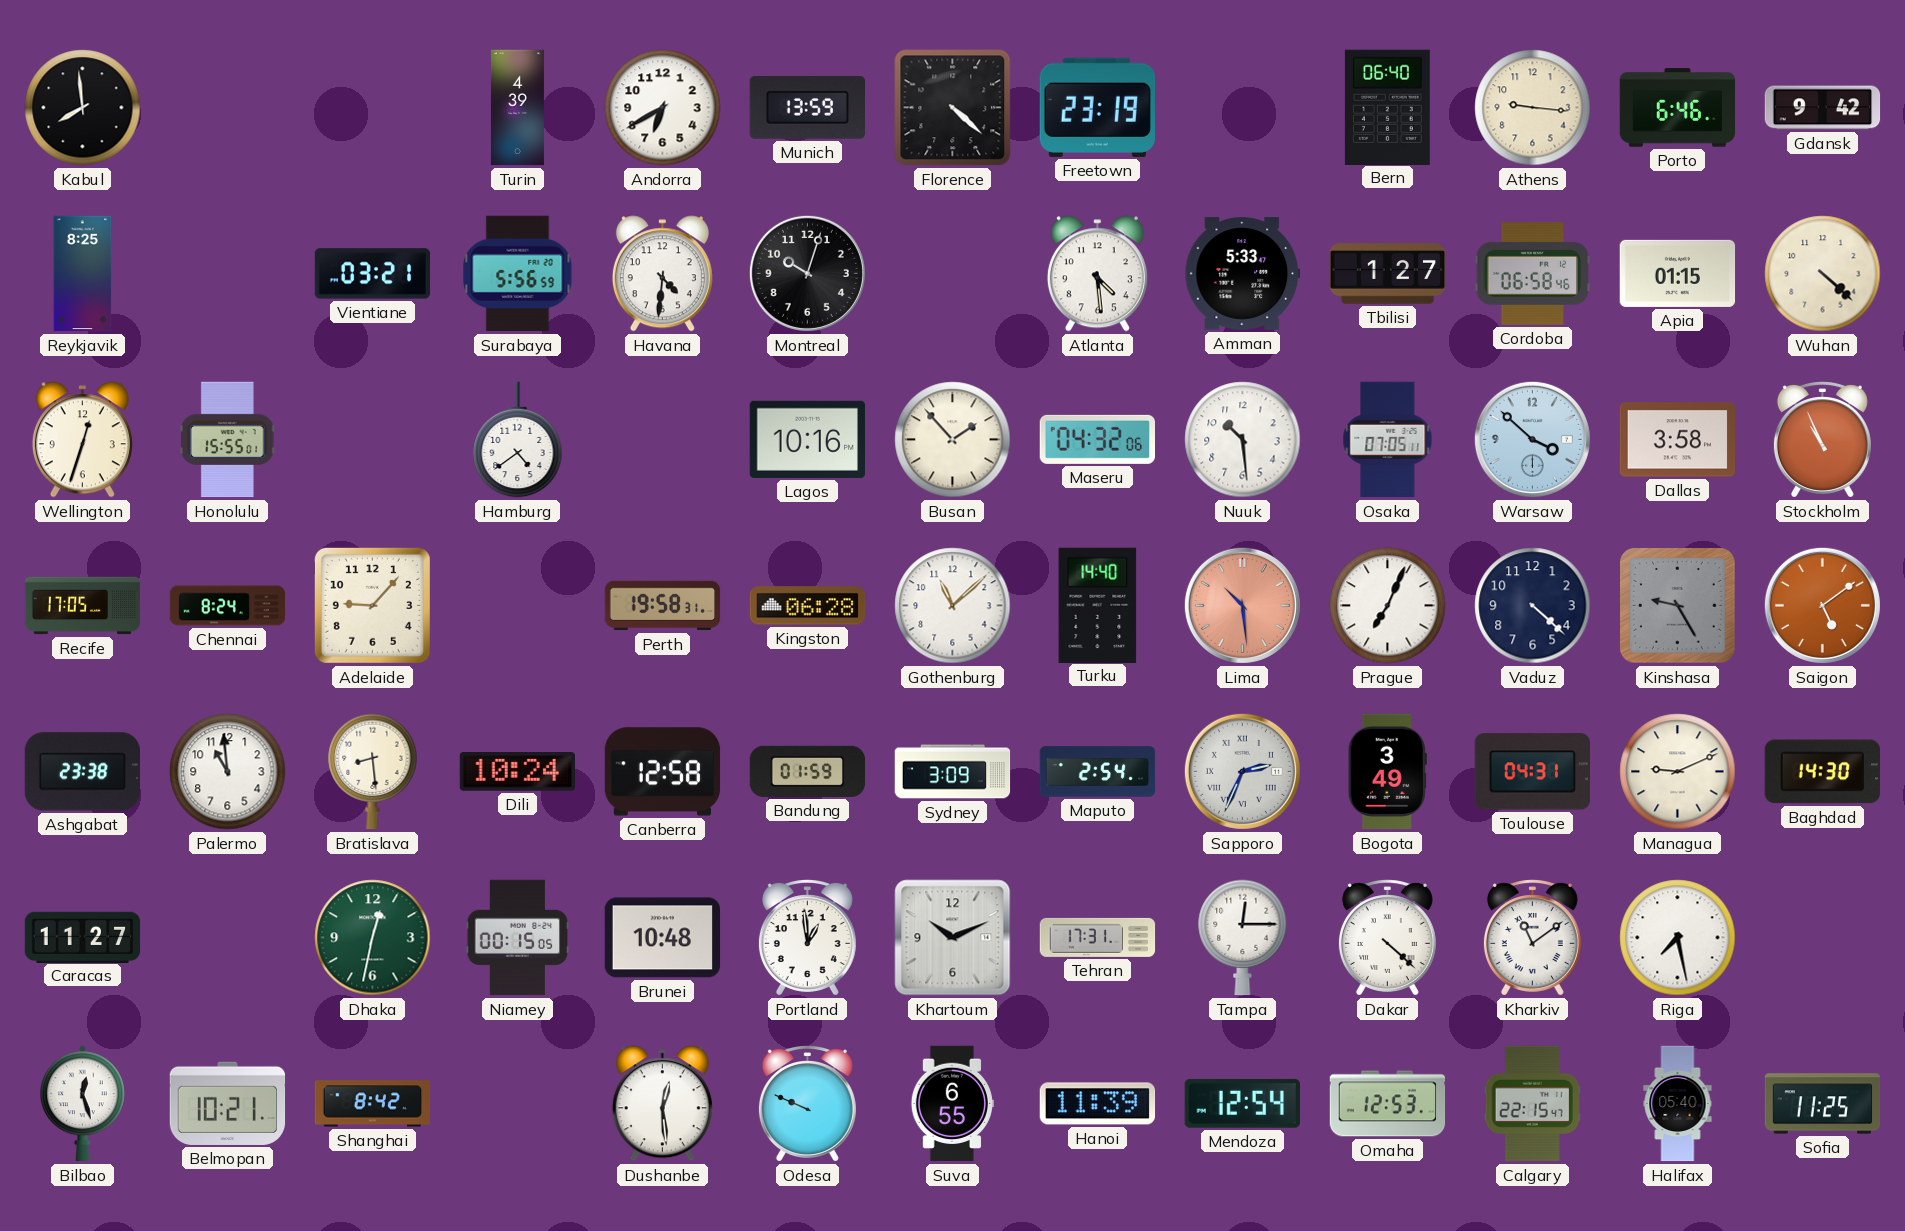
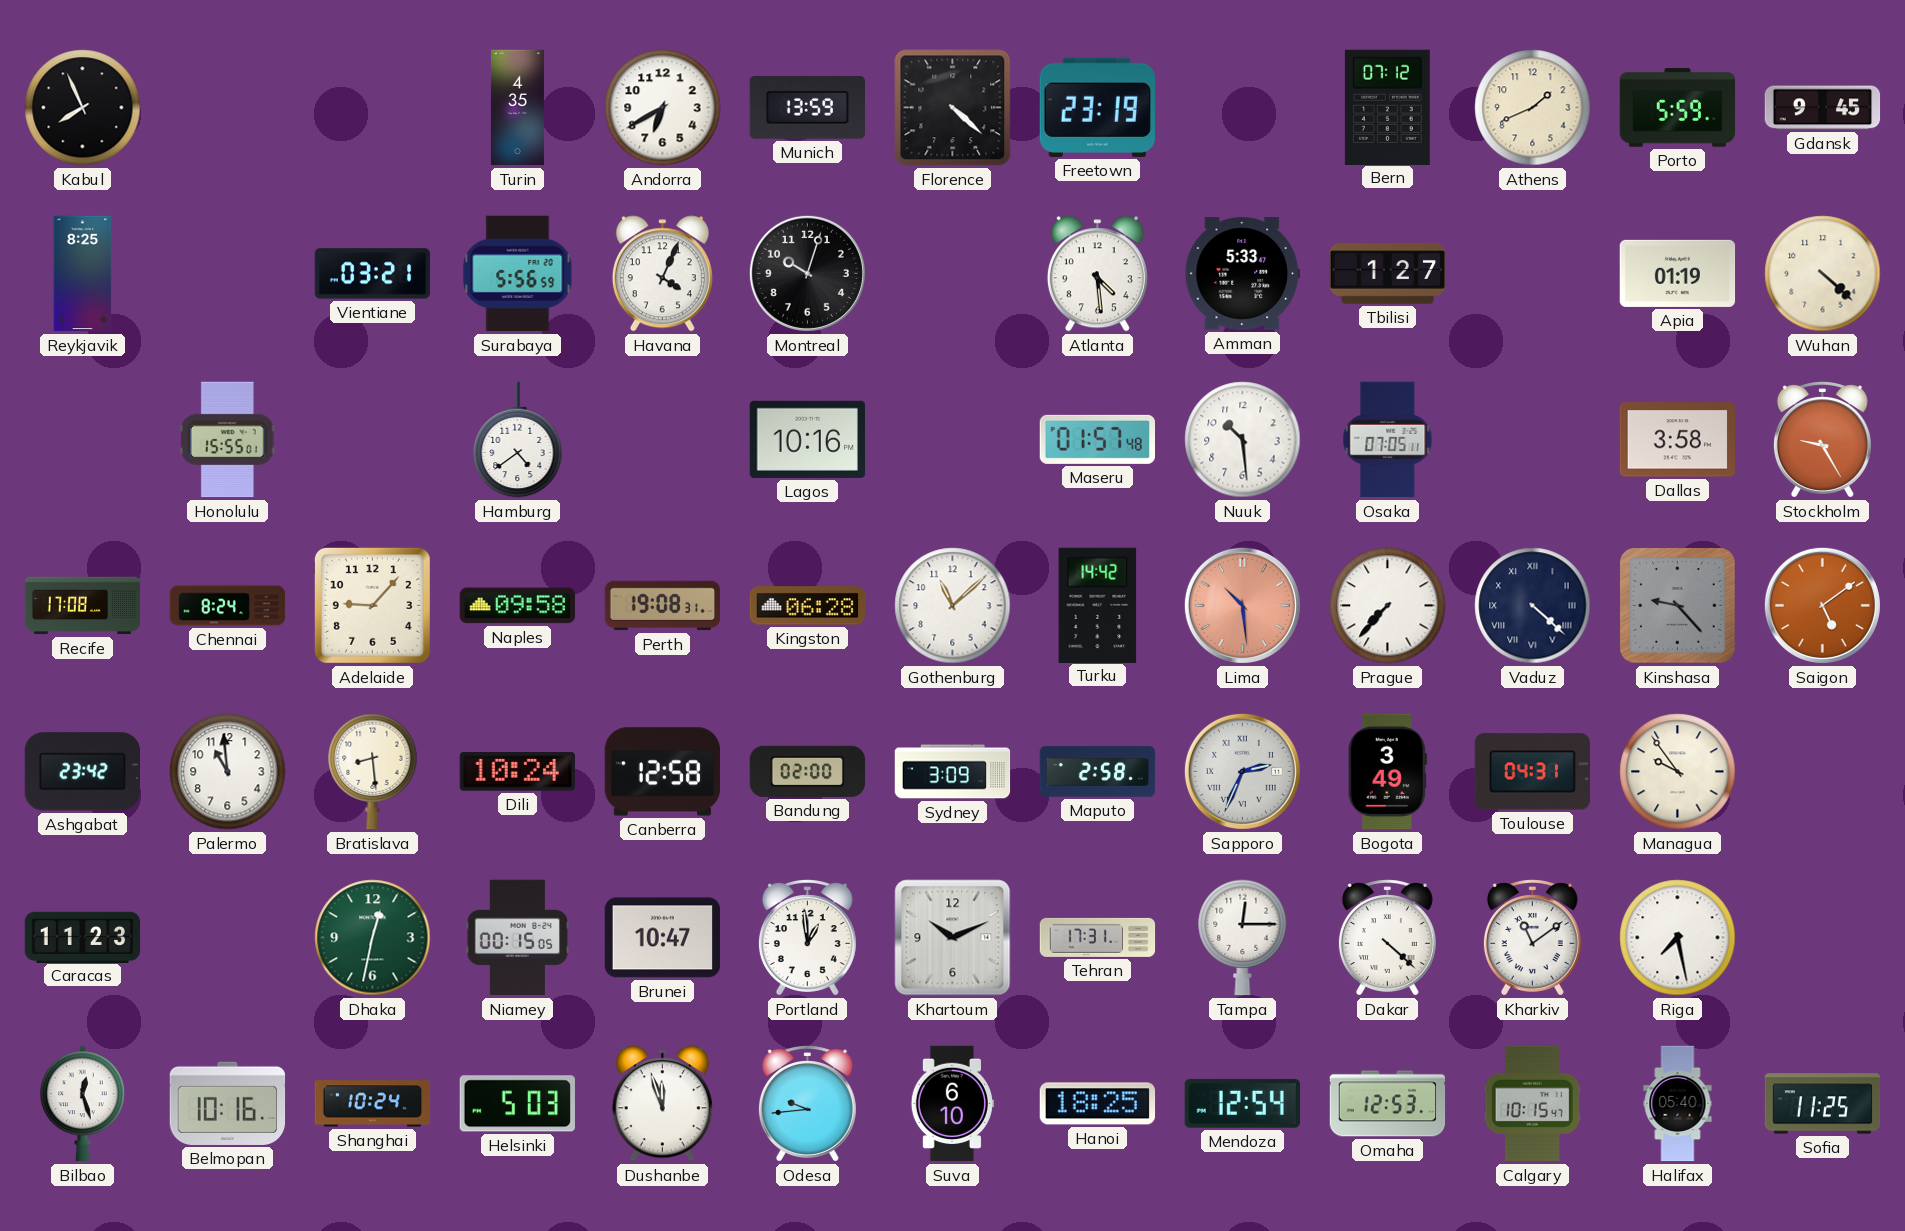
Kabul: 7:59 -> 7:56 (83, 108)
Turin: 4:39 -> 4:35 (517, 108)
Bern: 06:40 -> 07:12 (1387, 107)
Athens: 9:16 -> 1:41 (1533, 108)
Porto: 6:46 -> 5:59 (1678, 108)
Gdansk: 9:42 -> 9:45 (1823, 108)
Havana: 4:31 -> 4:04 (662, 274)
Cordoba: 06:58 -> none (1533, 274)
Apia: 01:15 -> 01:19 (1678, 273)
Wellington: 12:33 -> none (82, 440)
Busan: 1:53 -> none (953, 440)
Maseru: 04:32 -> 01:57 (1097, 439)
Warsaw: 3:52 -> none (1532, 439)
Stockholm: 10:56 -> 9:25 (1822, 440)
Recife: 17:05 -> 17:08 (83, 606)
Naples: none -> 09:58 (518, 606)
Perth: 19:58 -> 19:08 (663, 606)
Turku: 14:40 -> 14:42 (1098, 605)
Prague: 7:04 -> 7:37 (1388, 606)
Vaduz numerals: Arabic -> Roman (1533, 606)
Kinshasa: 9:25 -> 9:23 (1678, 606)
Ashgabat: 23:38 -> 23:42 (82, 772)
Bandung: 01:59 -> 02:00 (808, 771)
Maputo: 2:54 -> 2:58 (1098, 772)
Managua: 9:11 -> 9:54 (1678, 772)
Baghdad: 14:30 -> none (1822, 772)
Caracas: 11:27 -> 11:23 (83, 937)
Brunei: 10:48 -> 10:47 (663, 938)
Belmopan: 10:21 -> 10:16 (228, 1103)
Shanghai: 8:42 -> 10:24 (373, 1104)
Helsinki: none -> 5:03 (517, 1104)
Dushanbe: 12:29 -> 11:57 (662, 1104)
Odesa: 9:49 -> 9:44 (807, 1104)
Suva: 6:55 -> 6:10 (952, 1104)
Hanoi: 11:39 -> 18:25 (1098, 1104)
Calgary: 22:15 -> 10:15 (1532, 1104)
